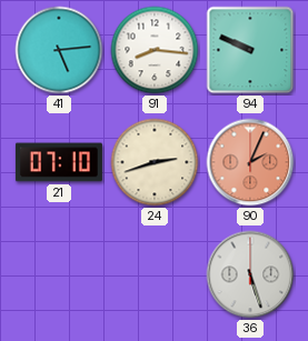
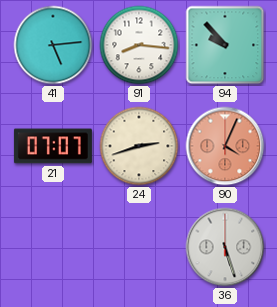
94: 9:49 -> 9:53 (225, 45)
21: 07:10 -> 07:07 (53, 146)
90: 2:04 -> 4:04 (225, 146)
